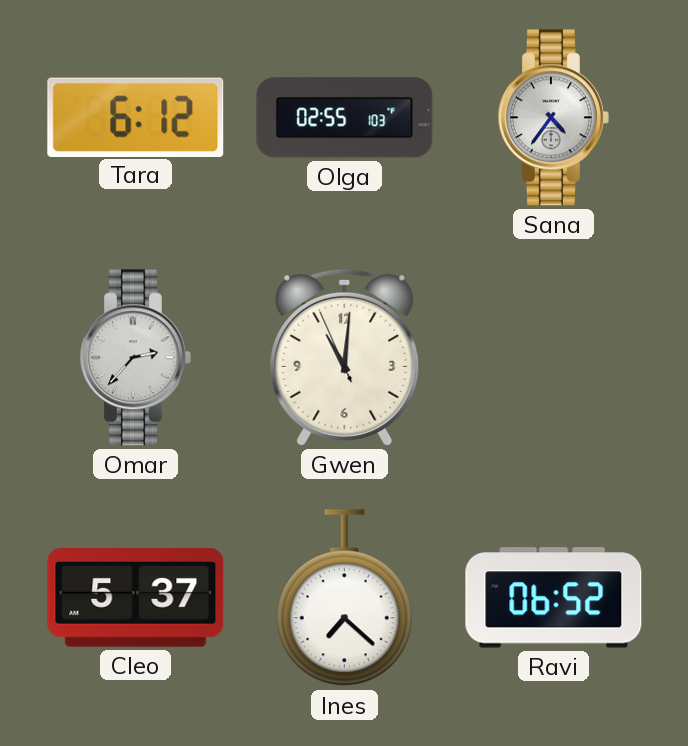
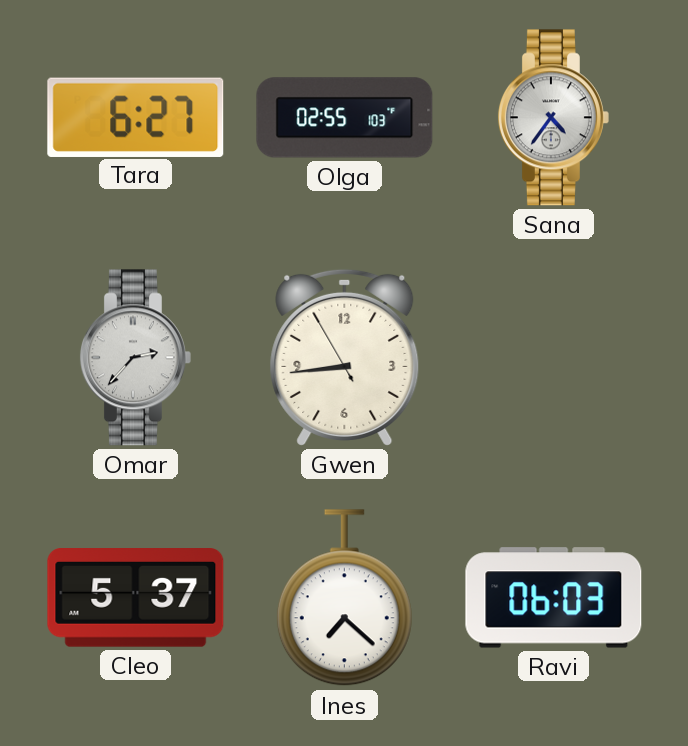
Tara: 6:12 -> 6:27 (136, 117)
Gwen: 11:00 -> 8:43 (345, 357)
Ravi: 06:52 -> 06:03 (554, 598)
